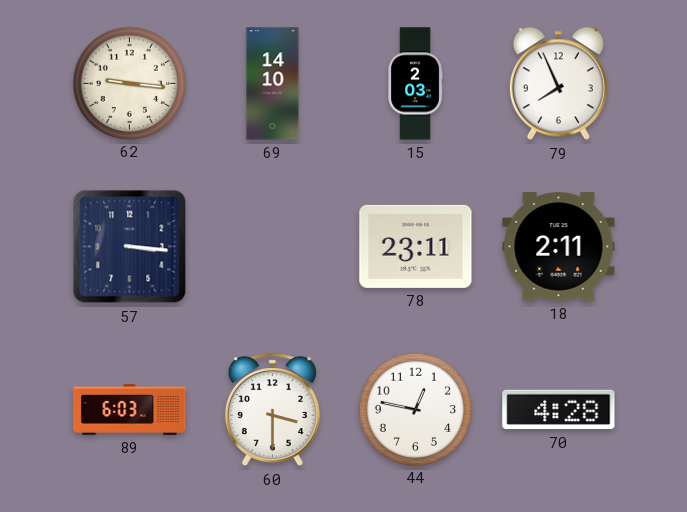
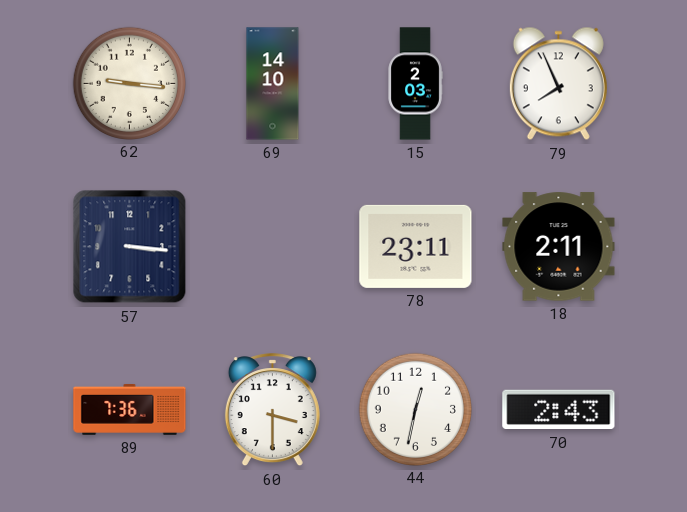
89: 6:03 -> 7:36 (130, 409)
44: 12:47 -> 12:32 (415, 409)
70: 4:28 -> 2:43 (559, 410)
